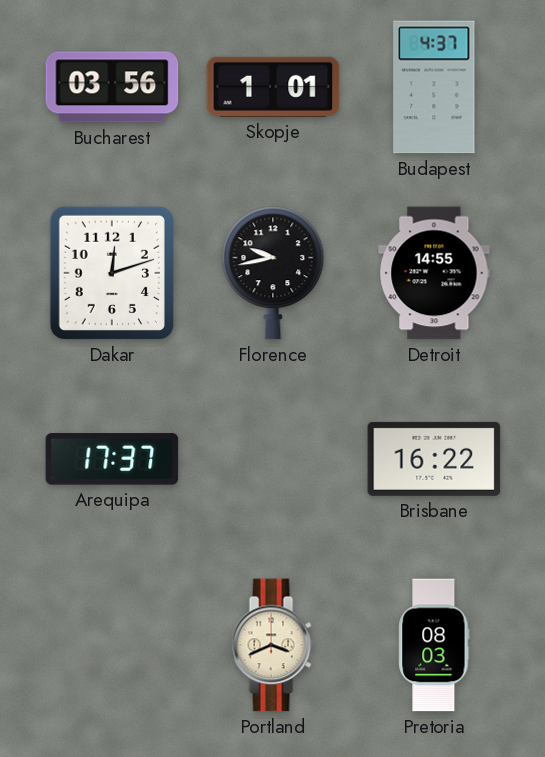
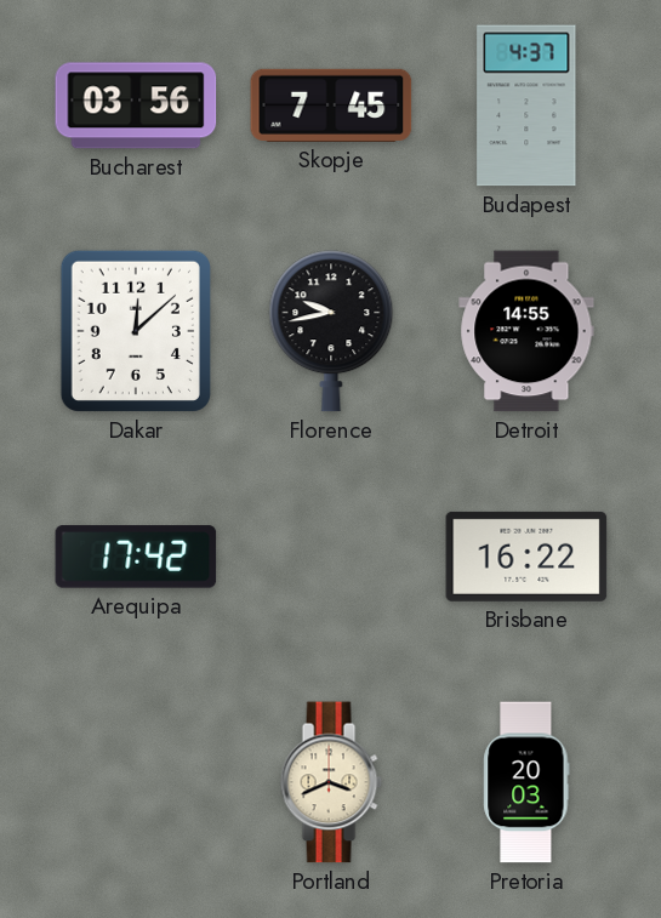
Skopje: 1:01 -> 7:45 (331, 106)
Dakar: 12:12 -> 12:08 (136, 331)
Arequipa: 17:37 -> 17:42 (136, 557)
Pretoria: 08:03 -> 20:03 (526, 782)
